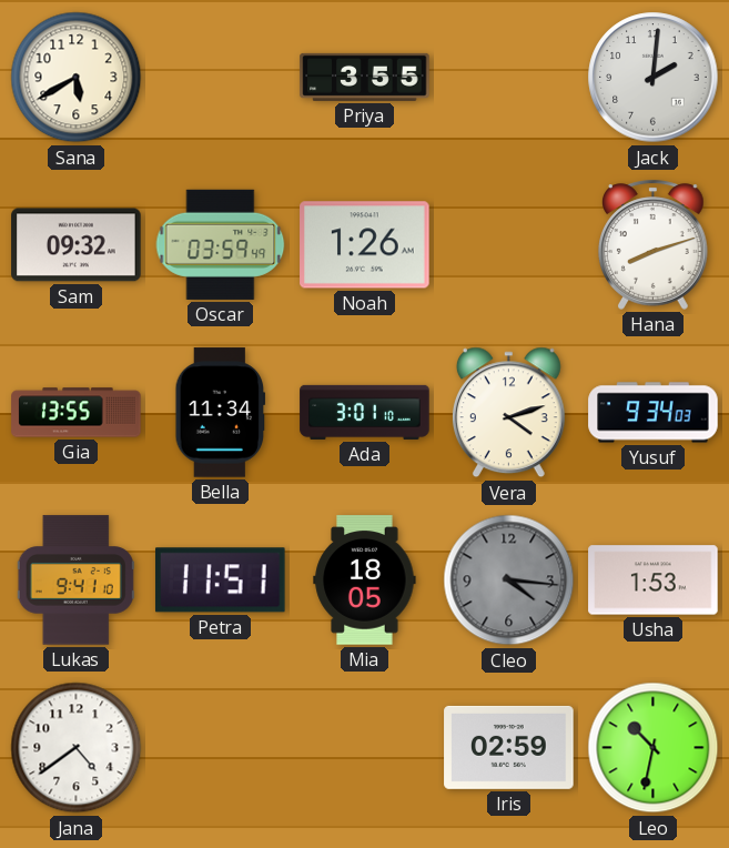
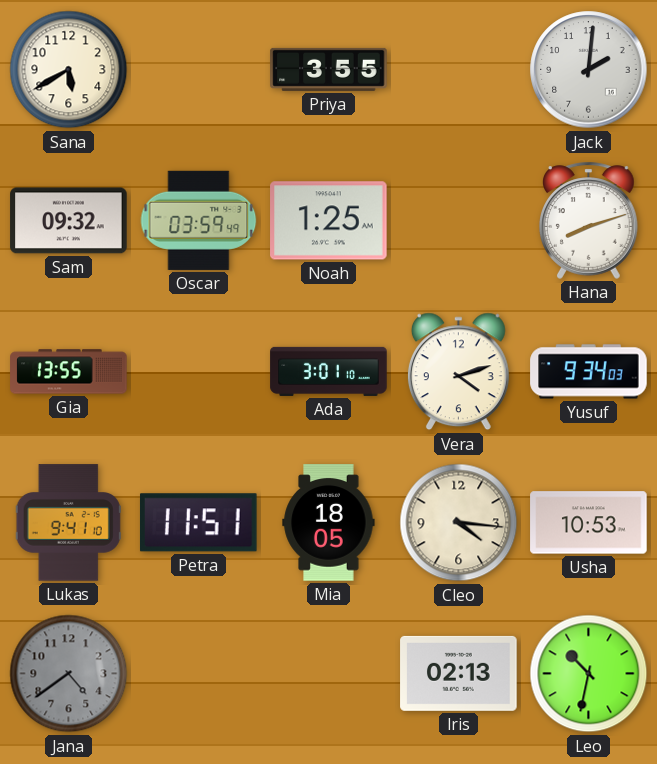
Noah: 1:26 -> 1:25 (329, 221)
Bella: 11:34 -> none (221, 413)
Cleo dial: grey -> cream (459, 523)
Usha: 1:53 -> 10:53 (589, 523)
Jana dial: white -> grey (69, 674)
Iris: 02:59 -> 02:13 (459, 673)
